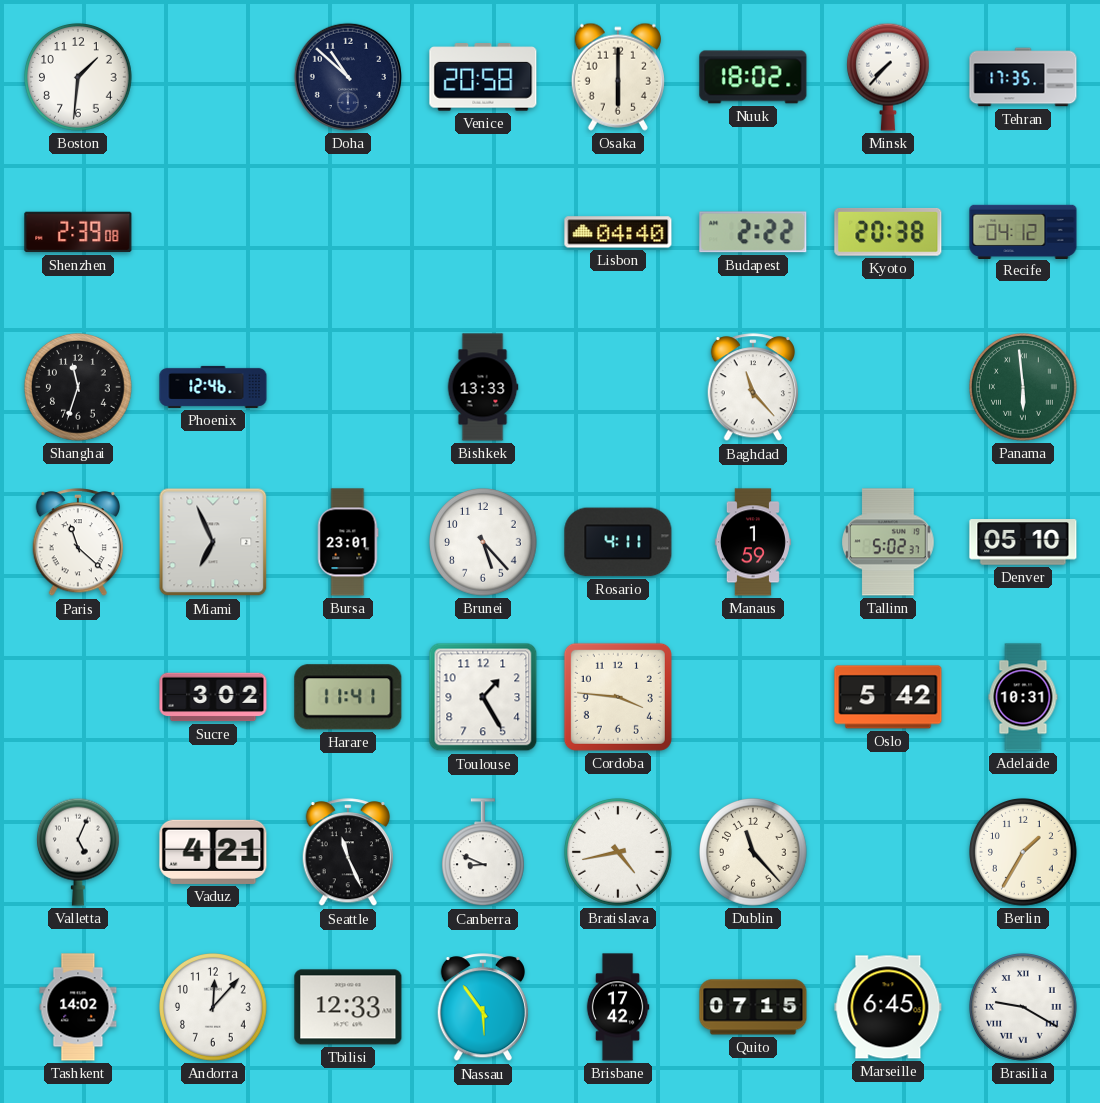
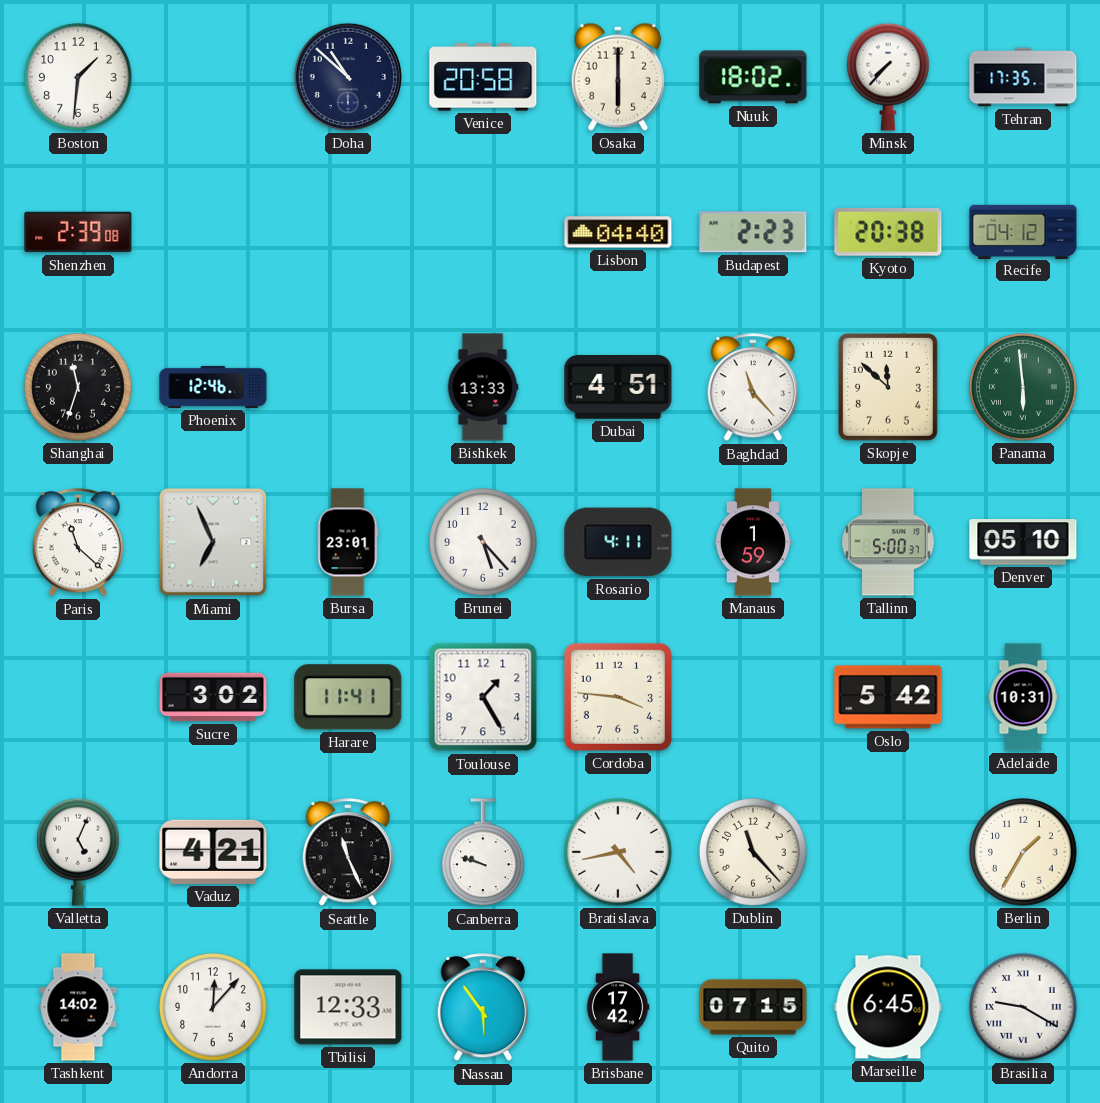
Budapest: 2:22 -> 2:23 (753, 232)
Dubai: none -> 4:51 (618, 387)
Skopje: none -> 11:52 (888, 387)
Tallinn: 5:02 -> 5:00 (888, 542)
Canberra: 8:49 -> 9:48 (483, 853)
